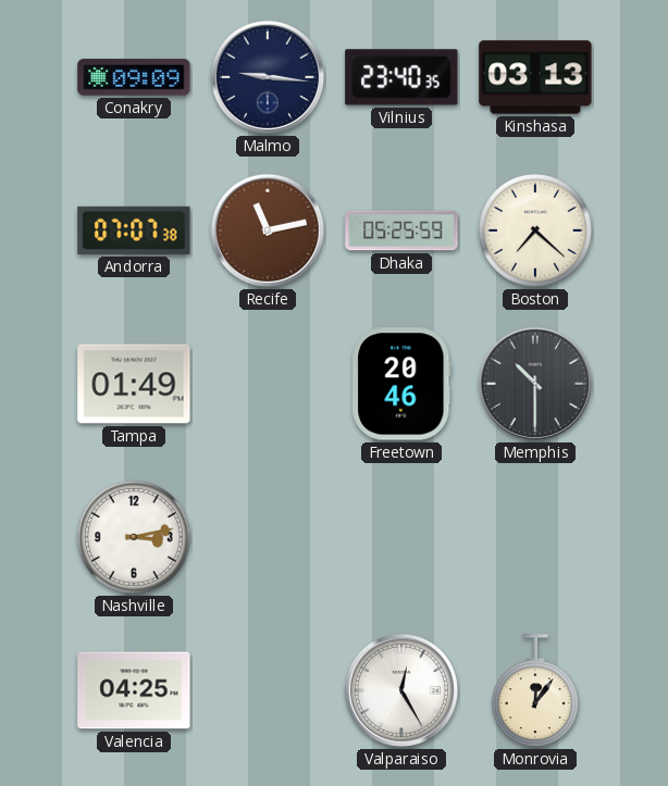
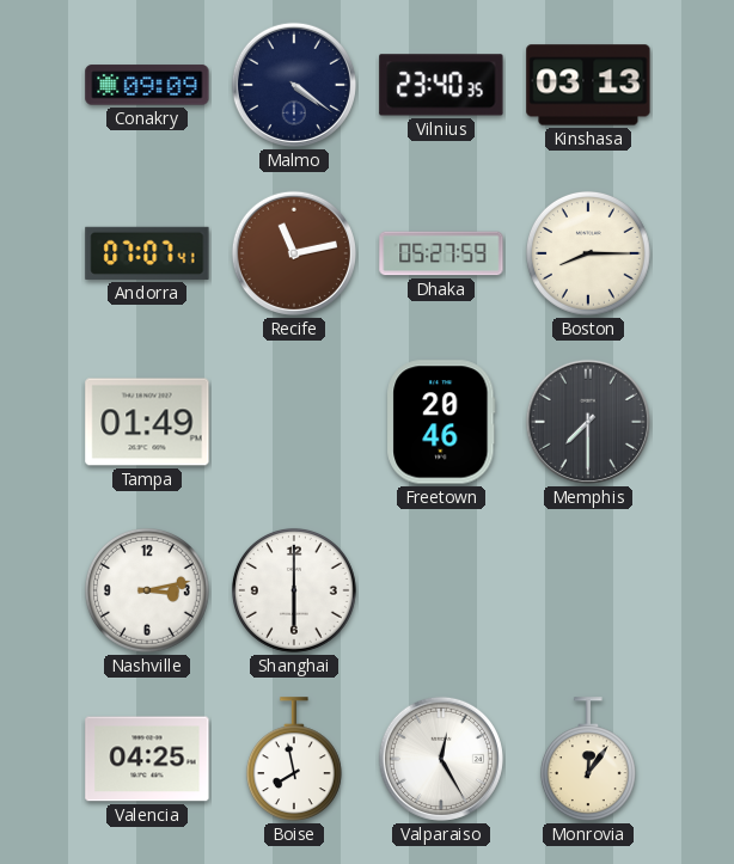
Malmo: 9:16 -> 4:21 (294, 85)
Andorra: 07:07:38 -> 07:07:41 (147, 253)
Dhaka: 05:25 -> 05:27 (441, 253)
Boston: 7:22 -> 8:15 (588, 253)
Memphis: 10:30 -> 7:30 (588, 422)
Shanghai: none -> 6:00 (294, 590)
Boise: none -> 7:58 (294, 760)
